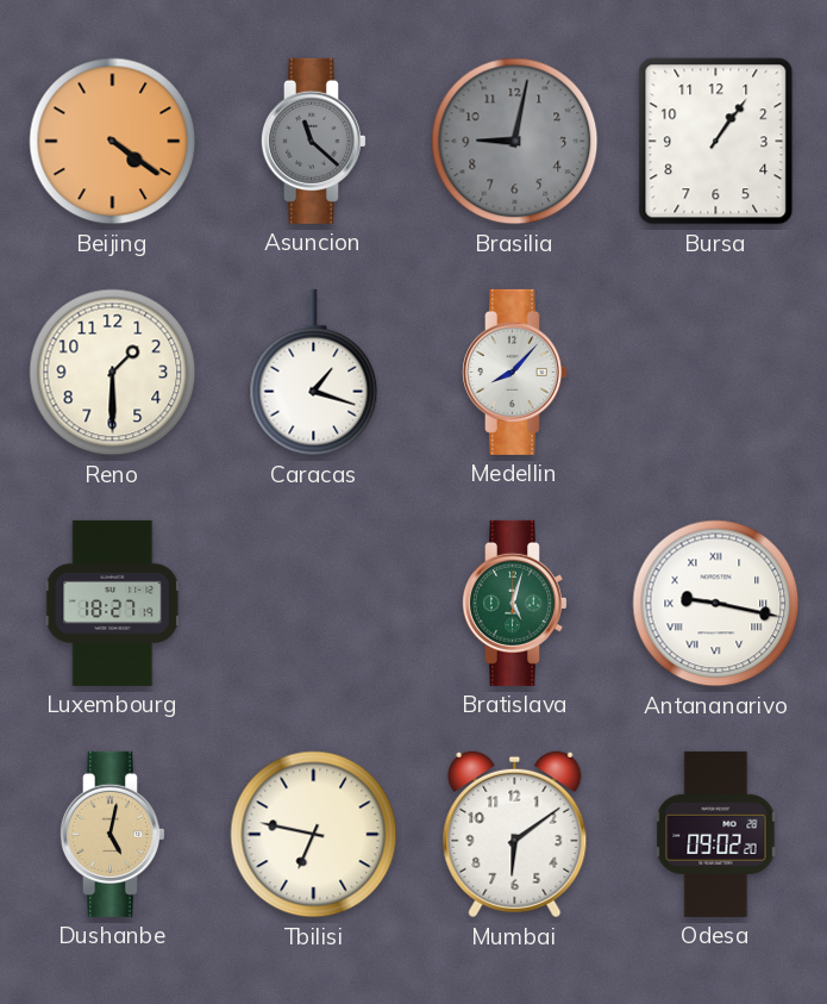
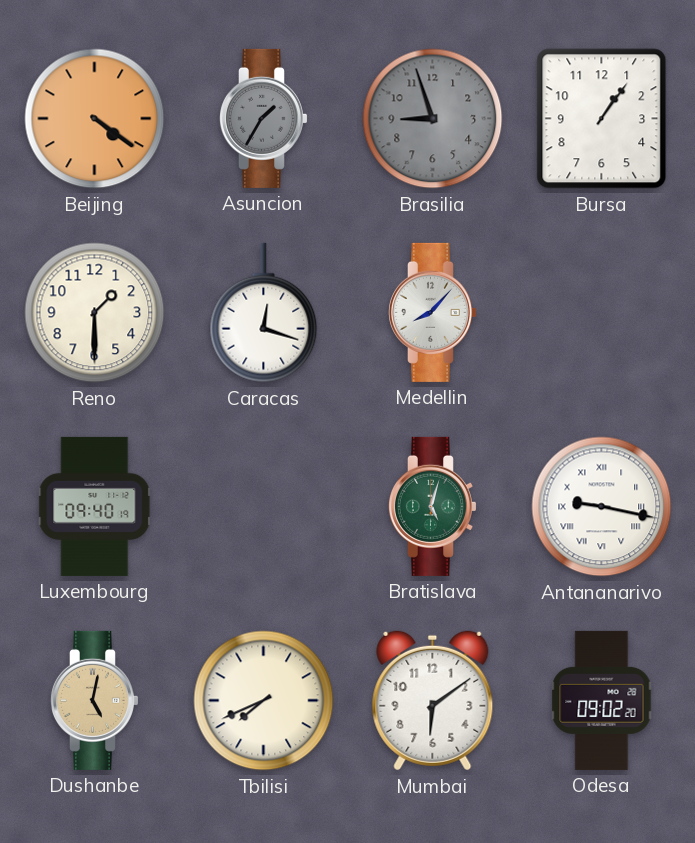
Asuncion: 11:22 -> 1:35 (263, 118)
Brasilia: 9:02 -> 8:57 (433, 119)
Caracas: 1:18 -> 12:18 (264, 313)
Luxembourg: 18:27 -> 09:40 (95, 506)
Tbilisi: 6:47 -> 7:41 (264, 701)
